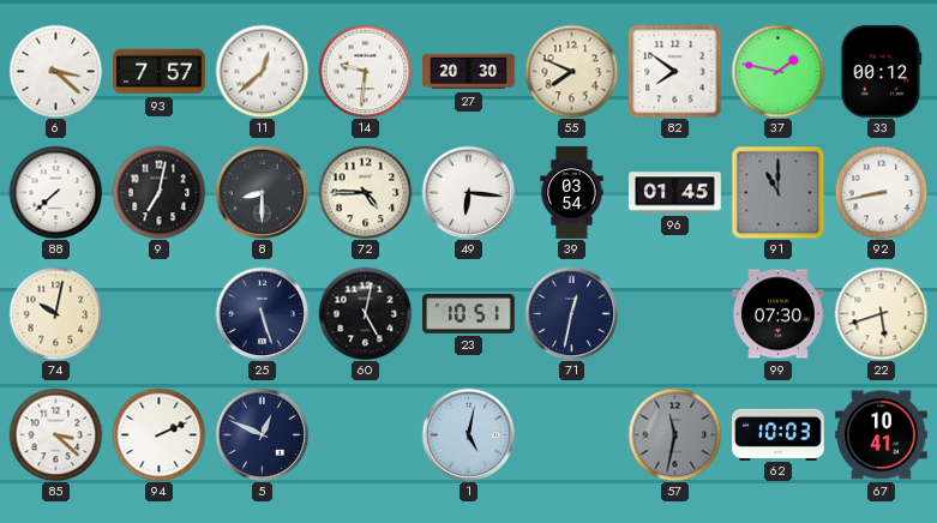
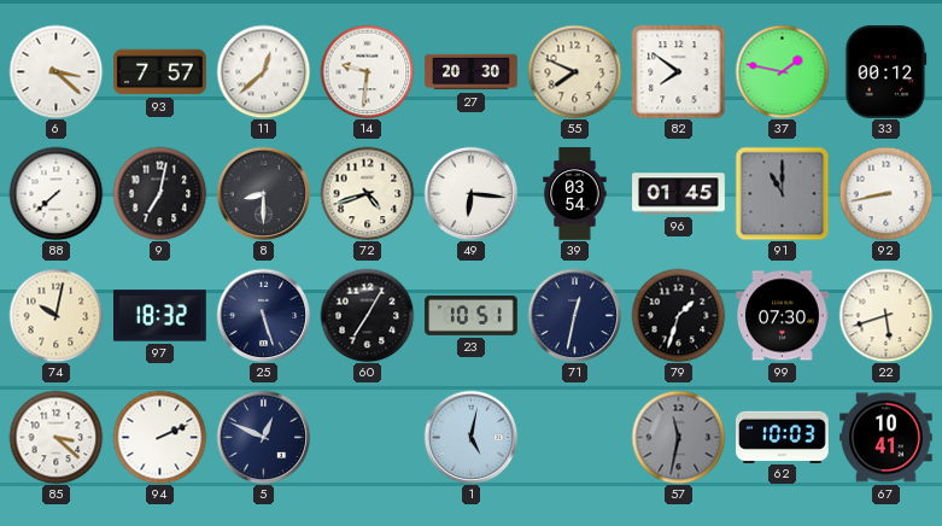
72: 4:45 -> 4:42 (367, 193)
97: none -> 18:32 (160, 316)
60: 5:02 -> 7:05 (367, 315)
79: none -> 1:33 (678, 315)
